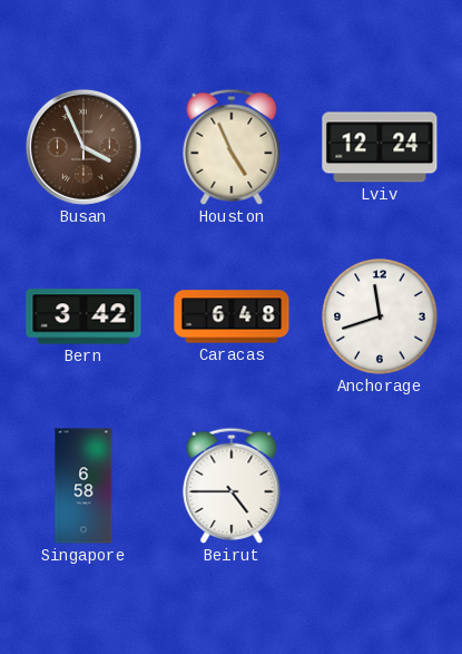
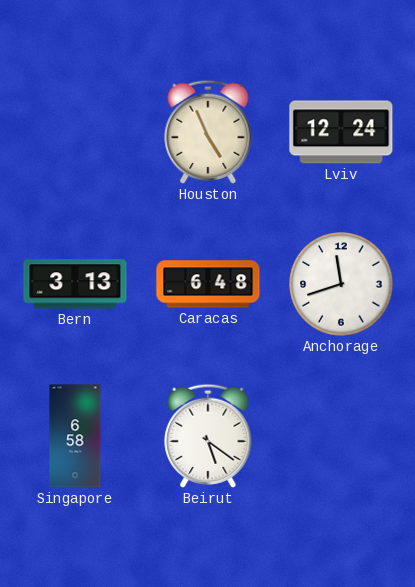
Busan: 3:56 -> none (83, 147)
Bern: 3:42 -> 3:13 (75, 284)
Beirut: 4:45 -> 5:21 (208, 436)
